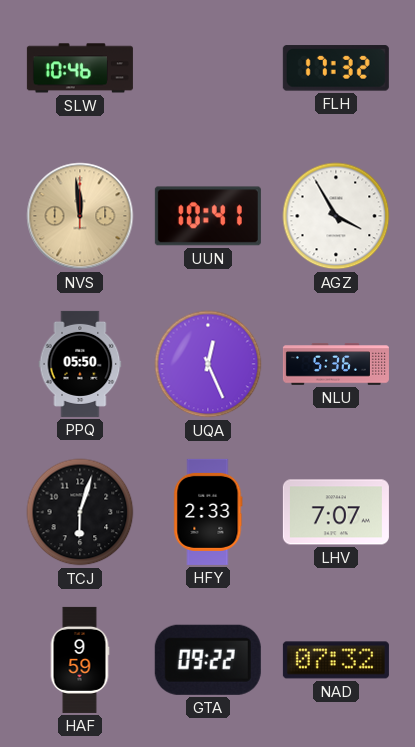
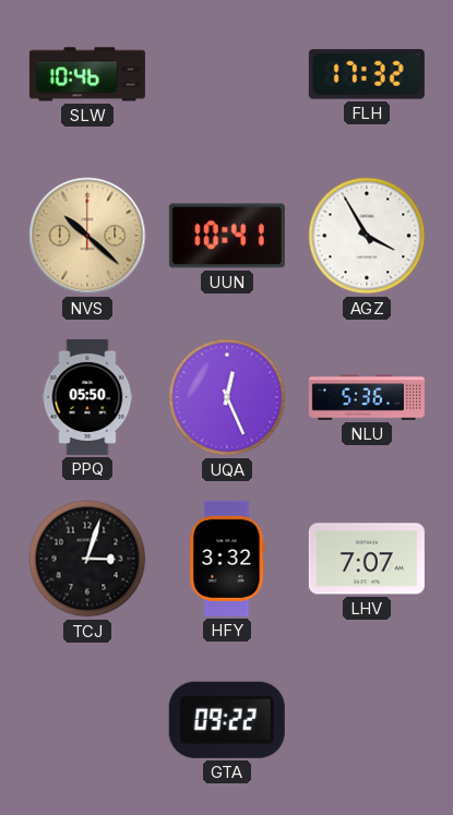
NVS: 11:59 -> 10:22 (87, 236)
TCJ: 6:03 -> 3:03 (87, 559)
HFY: 2:33 -> 3:32 (227, 559)
HAF: 9:59 -> none (80, 660)
NAD: 07:32 -> none (336, 660)
